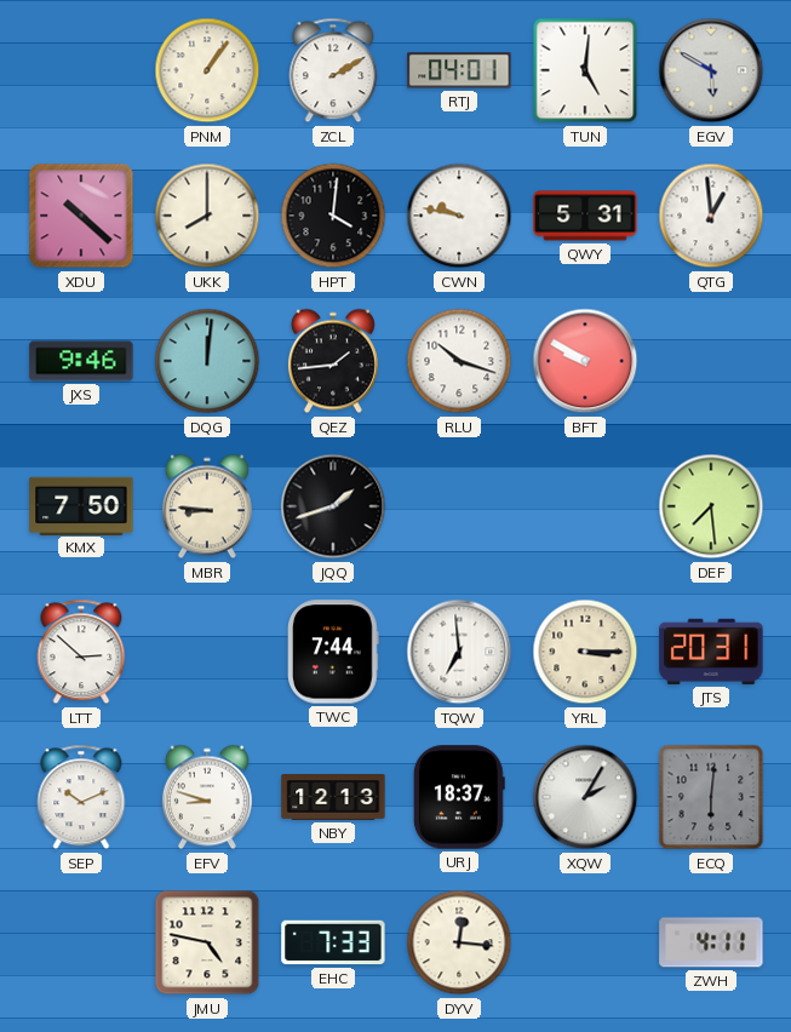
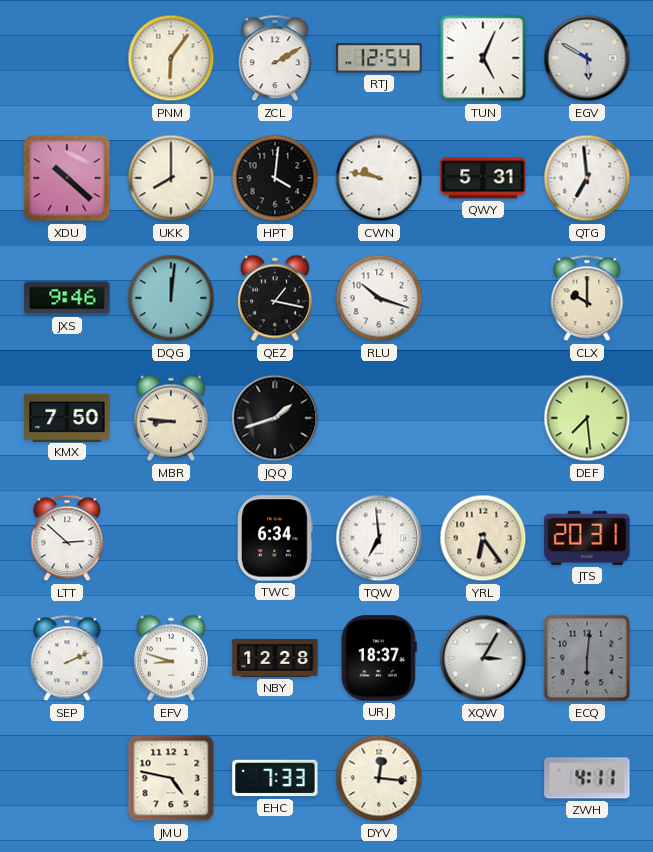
PNM: 1:06 -> 6:06 (171, 58)
RTJ: 04:01 -> 12:54 (379, 58)
TUN: 5:01 -> 5:04 (483, 58)
QTG: 12:59 -> 6:59 (587, 178)
QEZ: 1:44 -> 1:17 (275, 298)
BFT: 9:50 -> none (585, 361)
CLX: none -> 10:00 (587, 298)
TWC: 7:44 -> 6:34 (276, 538)
YRL: 3:15 -> 6:24 (483, 538)
SEP: 10:11 -> 2:11 (67, 658)
NBY: 12:13 -> 12:28 (275, 659)
XQW: 2:05 -> 3:05 (483, 658)
